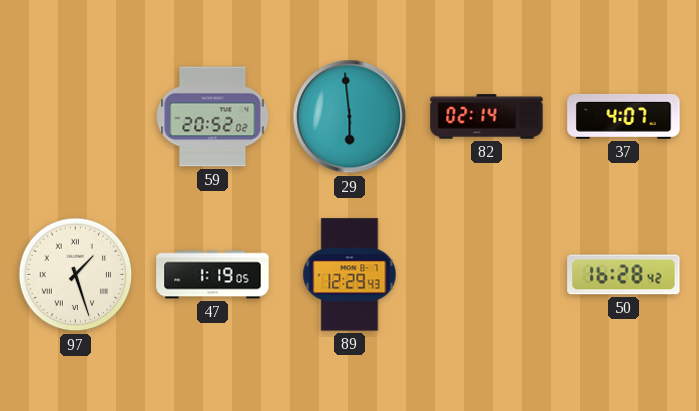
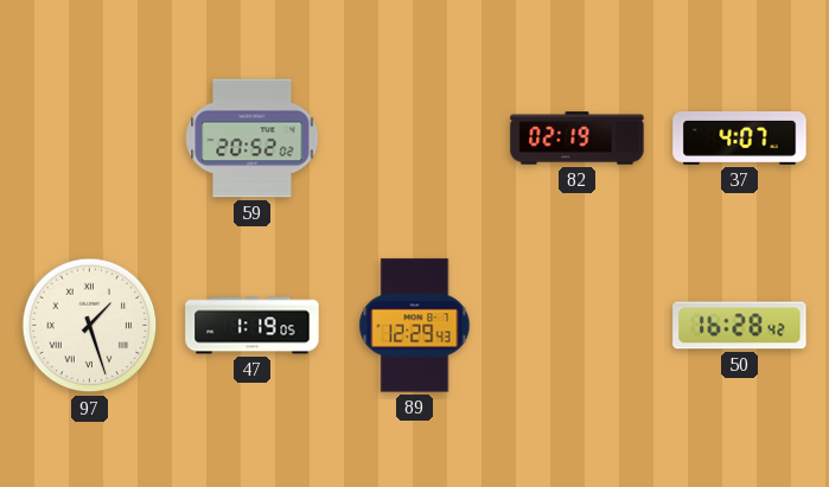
29: 5:59 -> none (350, 117)
82: 02:14 -> 02:19 (578, 139)
